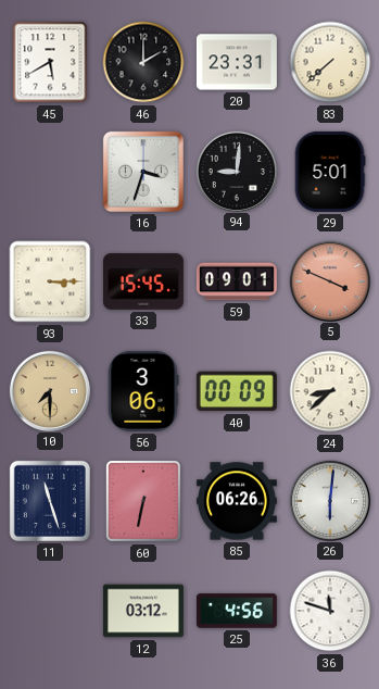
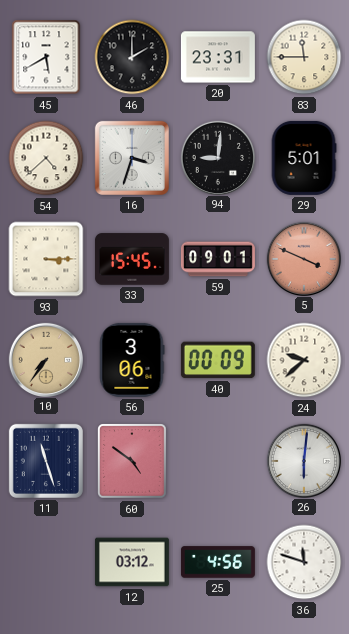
83: 7:38 -> 11:45 (304, 57)
54: none -> 4:38 (46, 158)
10: 7:30 -> 7:36 (45, 359)
24: 8:38 -> 9:38 (304, 360)
60: 6:32 -> 4:51 (132, 461)
85: 06:26 -> none (237, 501)
